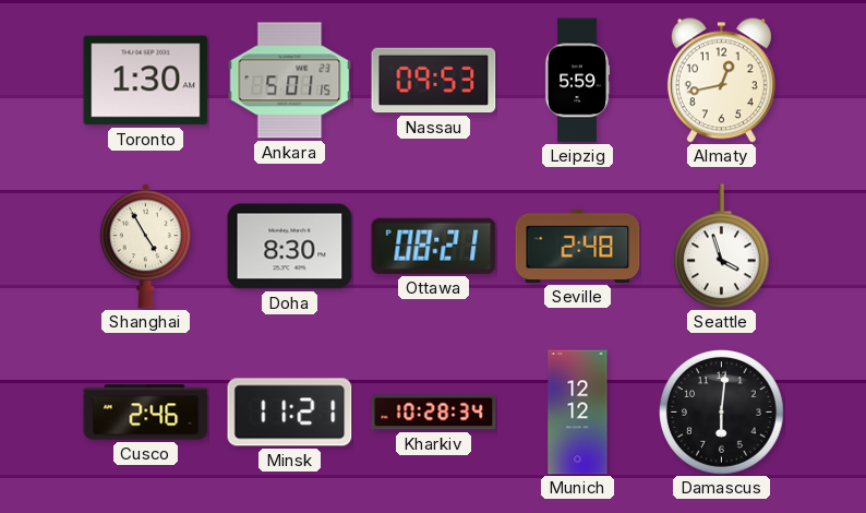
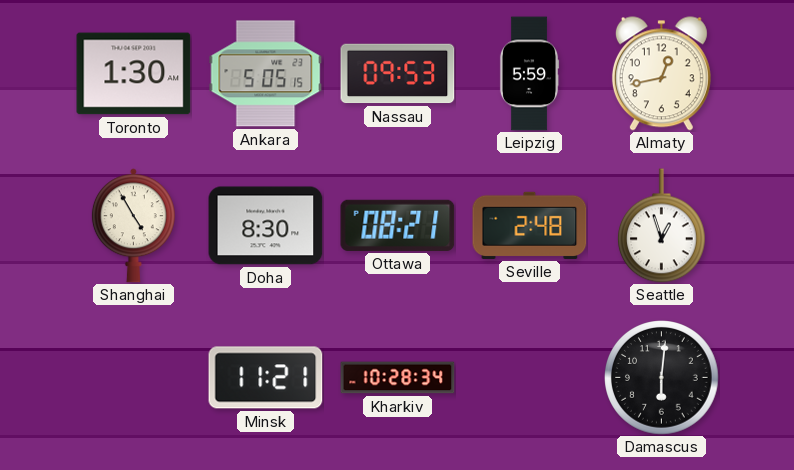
Ankara: 5:01 -> 5:05 (266, 74)
Seattle: 3:57 -> 12:57 (661, 226)
Cusco: 2:46 -> none (146, 413)
Munich: 12:12 -> none (578, 413)
